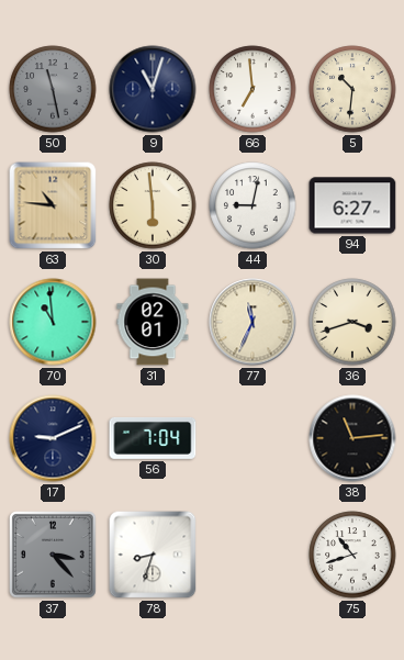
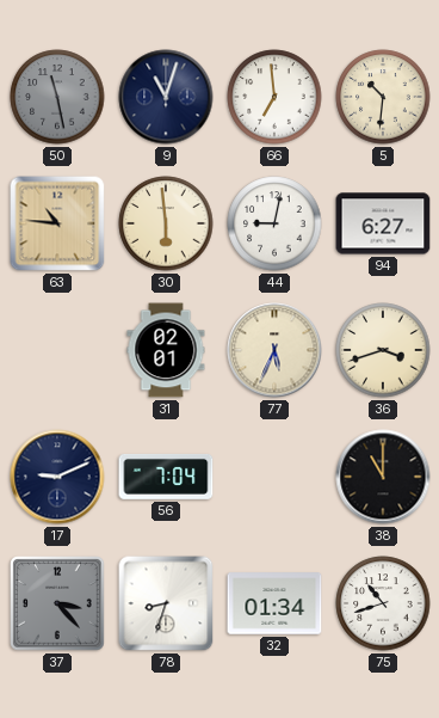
70: 10:59 -> none (53, 322)
77: 11:34 -> 5:34 (274, 350)
38: 11:14 -> 11:00 (383, 477)
32: none -> 01:34 (274, 603)
